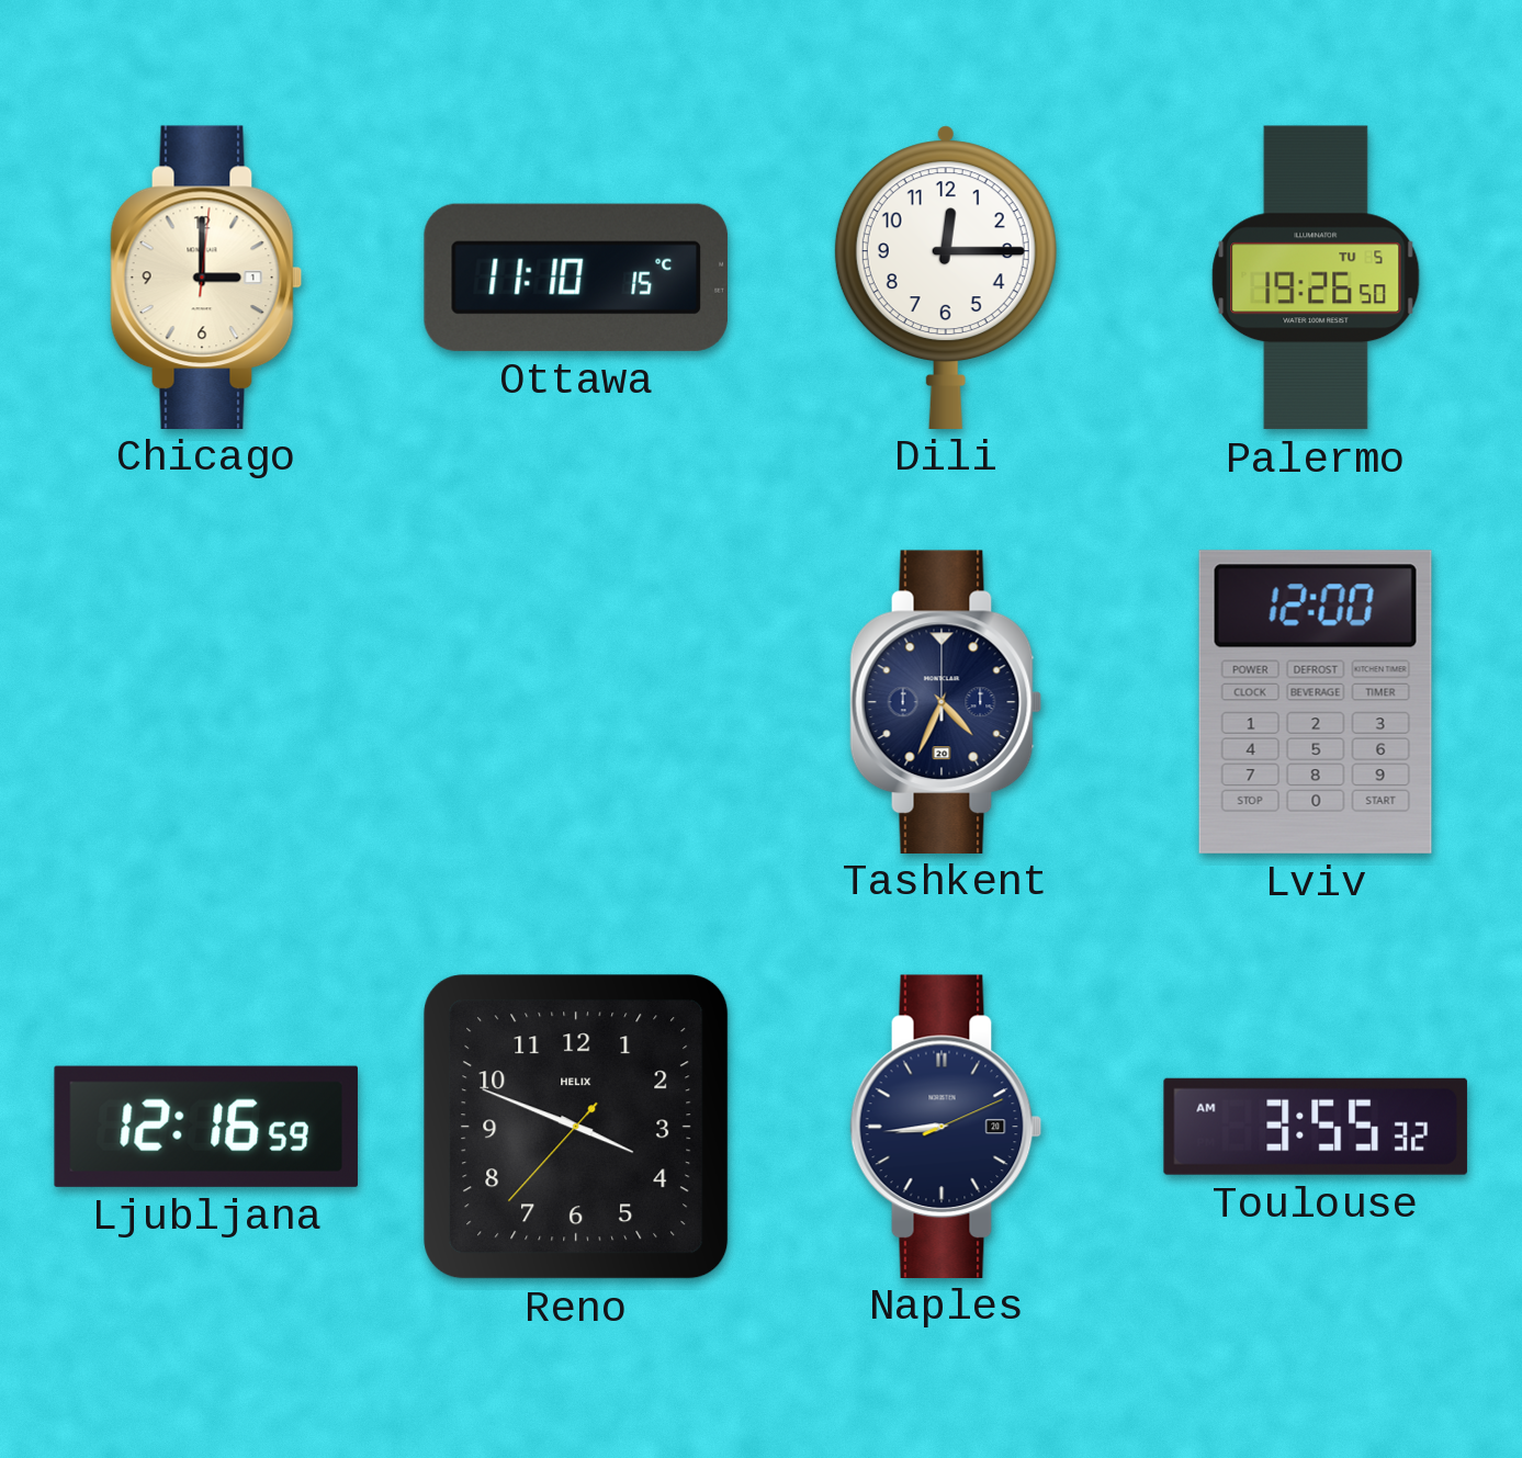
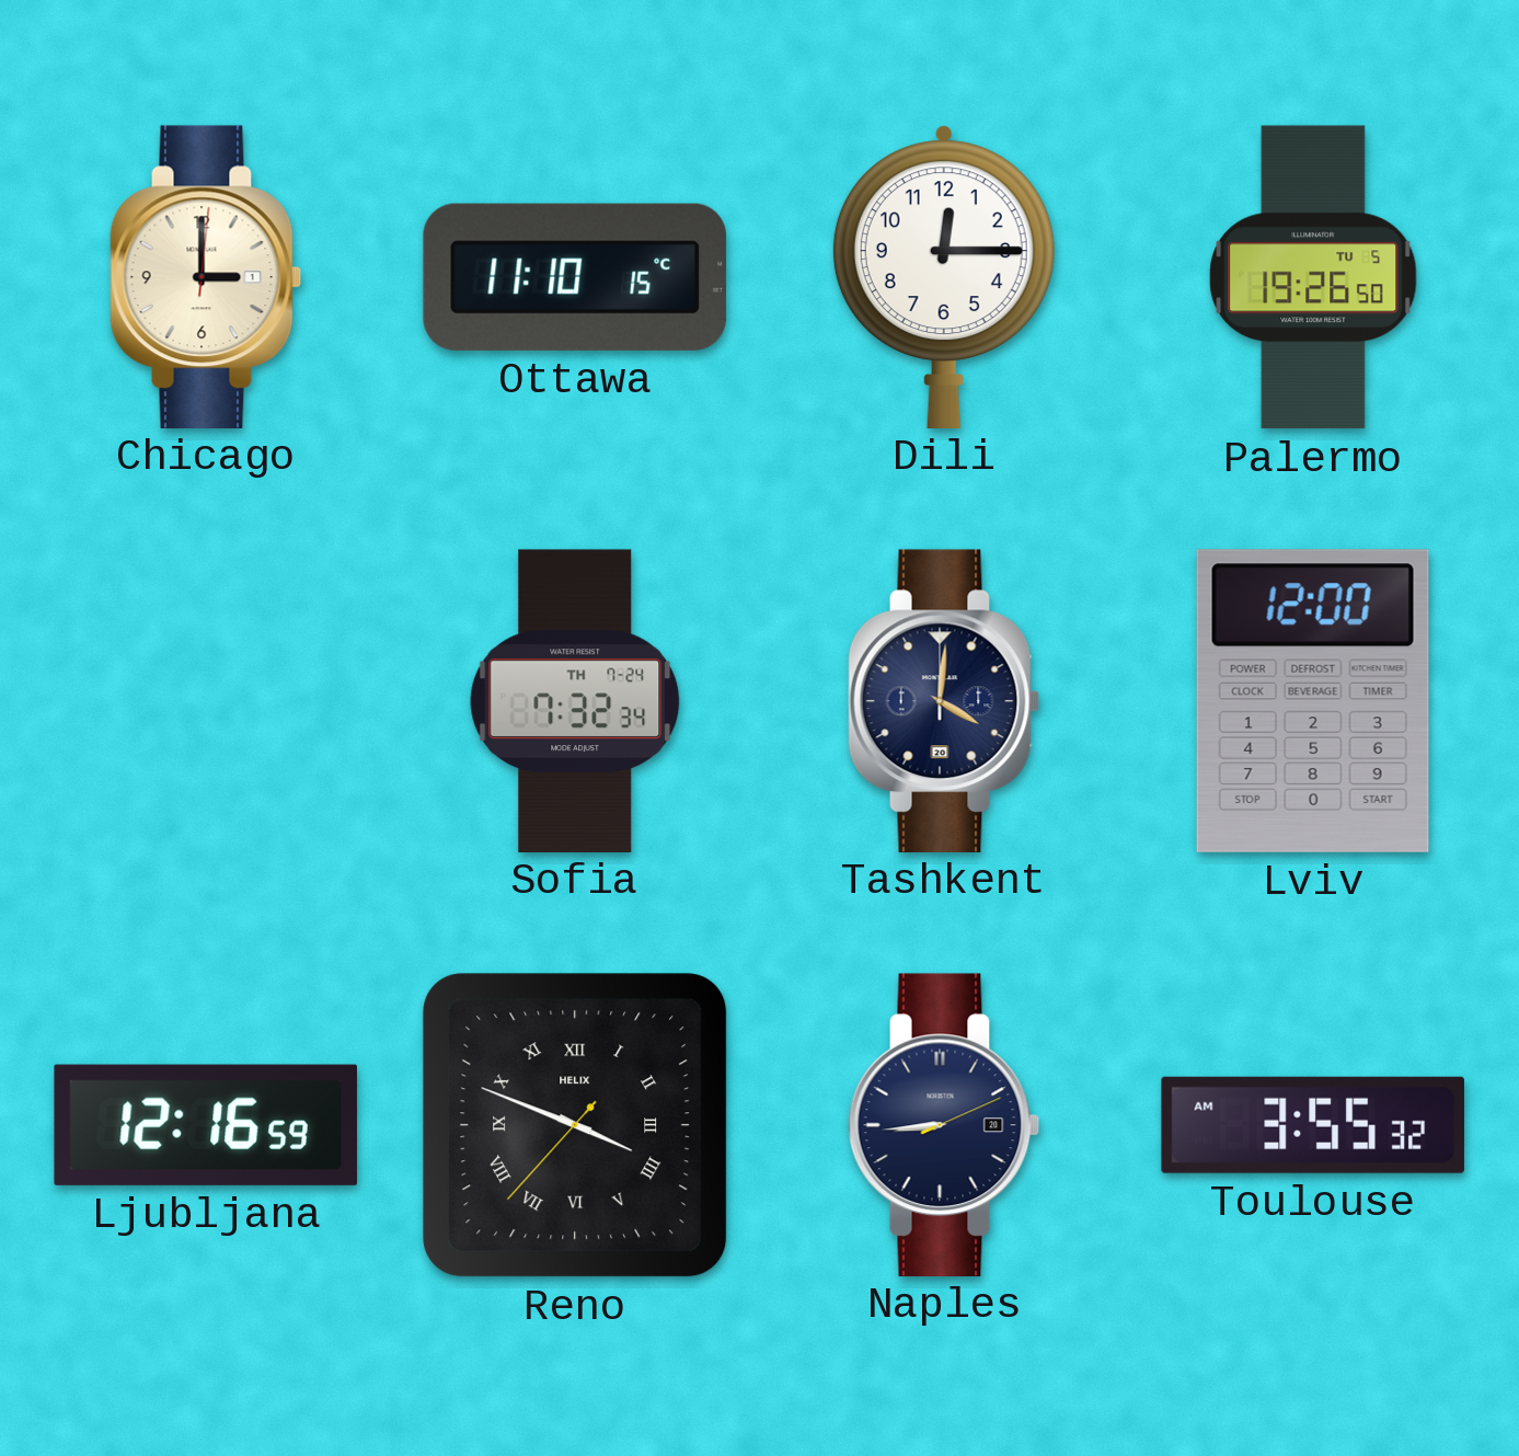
Sofia: none -> 7:32 (575, 700)
Tashkent: 4:34 -> 4:01 (944, 700)
Reno numerals: Arabic -> Roman (575, 1125)
